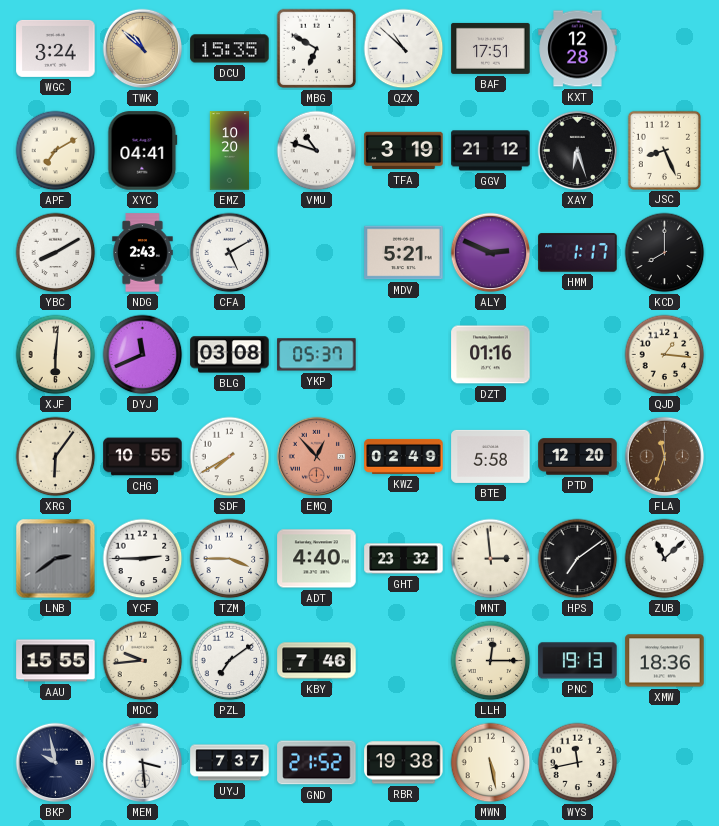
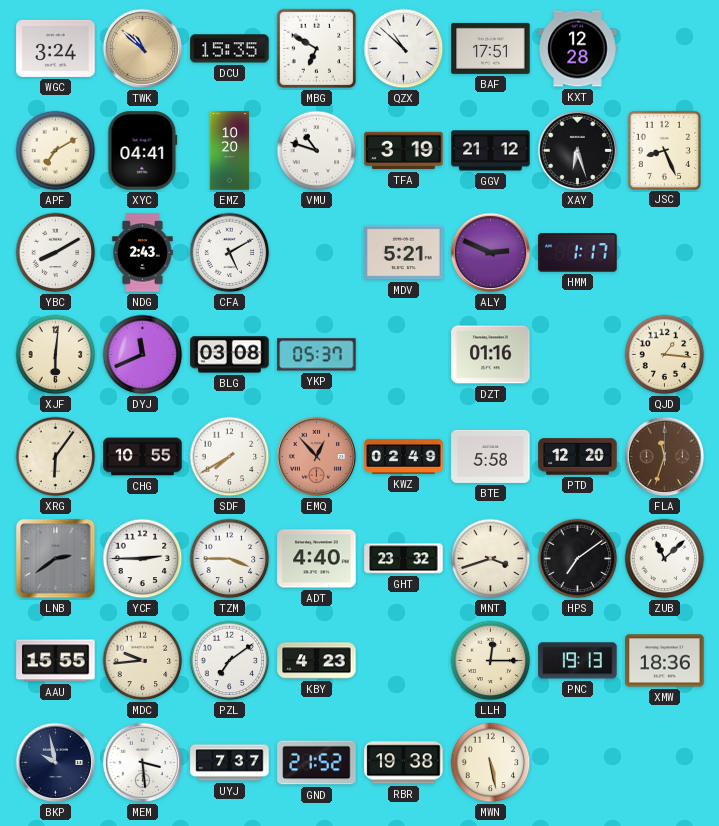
KCD: 8:00 -> none (665, 253)
MNT: 2:59 -> 3:42 (491, 559)
KBY: 7:46 -> 4:23 (317, 661)
WYS: 11:43 -> none (578, 763)
